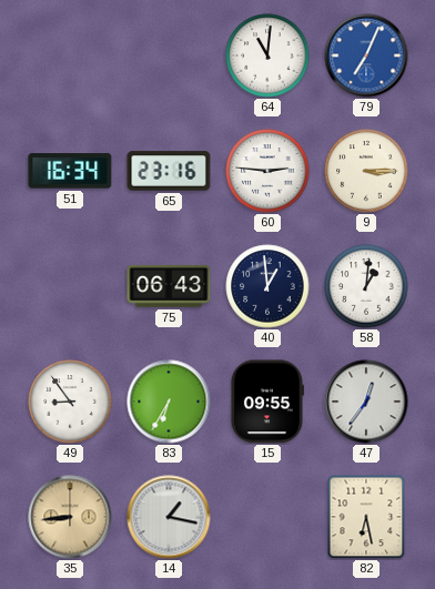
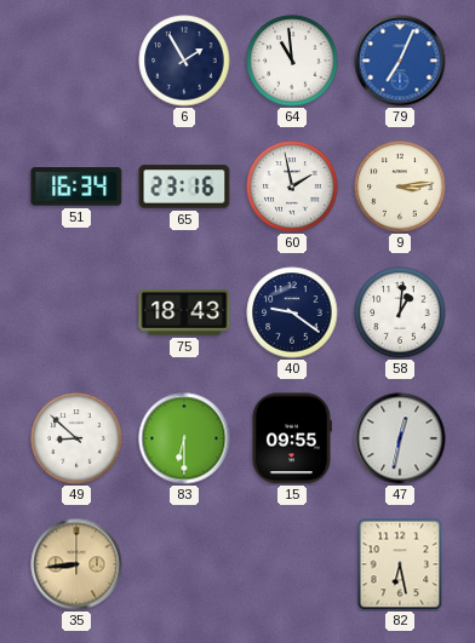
6: none -> 1:55 (184, 61)
64: 11:01 -> 10:59 (292, 61)
60: 2:46 -> 1:58 (292, 186)
9: 3:15 -> 3:14 (400, 186)
75: 06:43 -> 18:43 (184, 312)
40: 12:59 -> 9:21 (292, 312)
49: 8:54 -> 8:52 (76, 438)
83: 6:35 -> 6:30 (184, 438)
47: 12:36 -> 12:32 (400, 438)
14: 1:17 -> none (169, 517)
